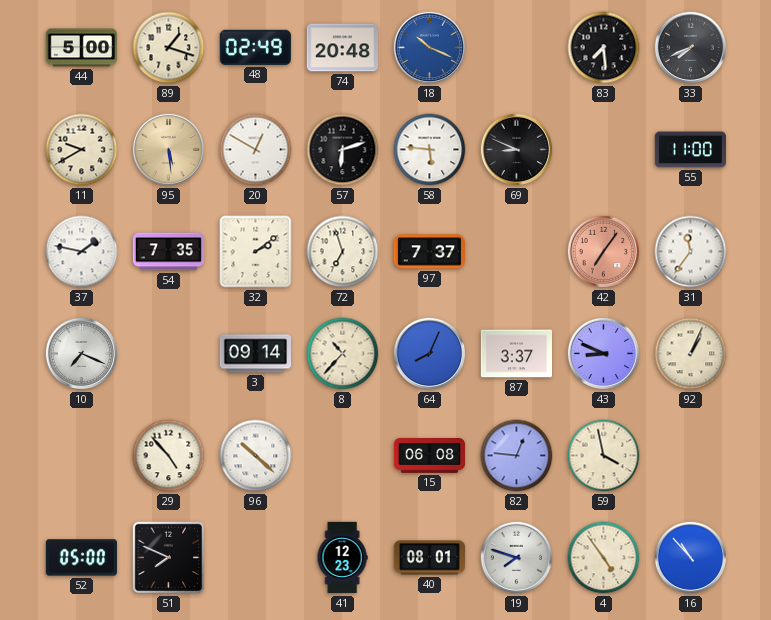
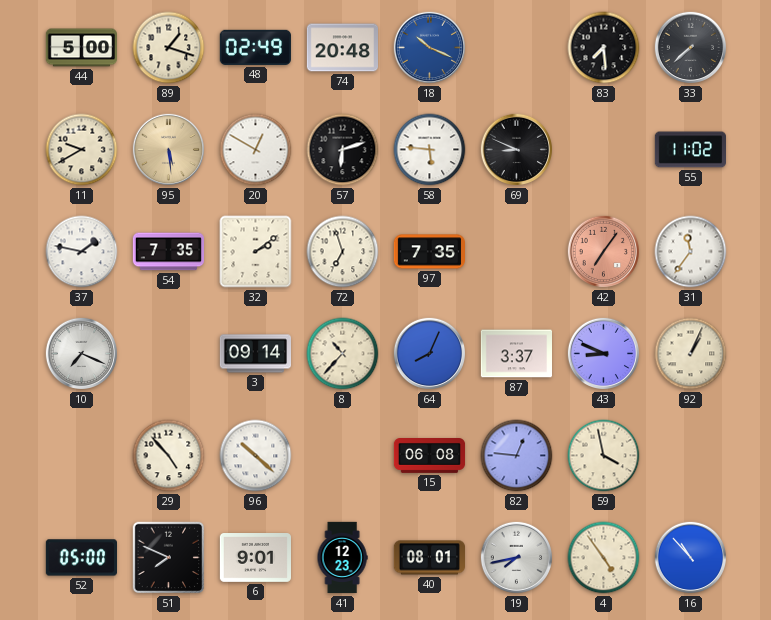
33: 7:41 -> 7:38 (691, 48)
55: 11:00 -> 11:02 (690, 150)
97: 7:37 -> 7:35 (429, 252)
6: none -> 9:01 (255, 558)
19: 7:48 -> 7:43 (517, 558)
